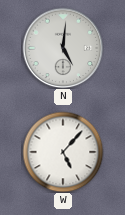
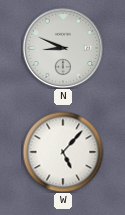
N: 5:01 -> 8:49 (63, 48)
